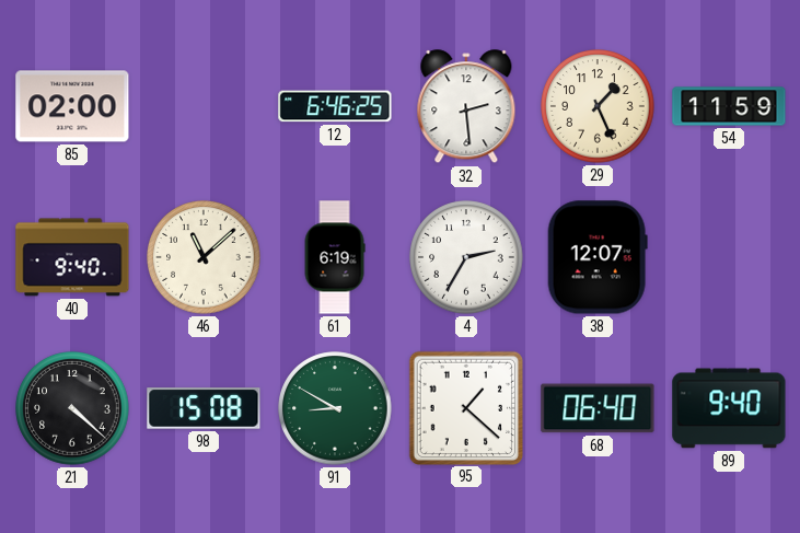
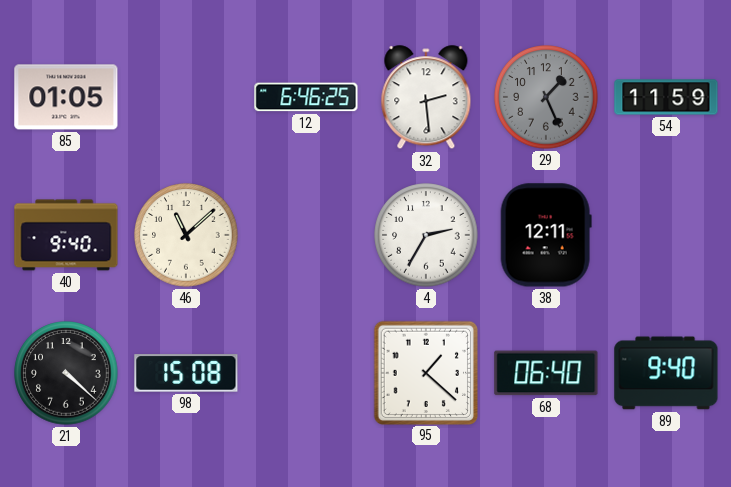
85: 02:00 -> 01:05 (66, 97)
29 dial: cream -> grey (546, 97)
61: 6:19 -> none (335, 257)
38: 12:07 -> 12:11 (546, 235)
91: 8:50 -> none (335, 408)
